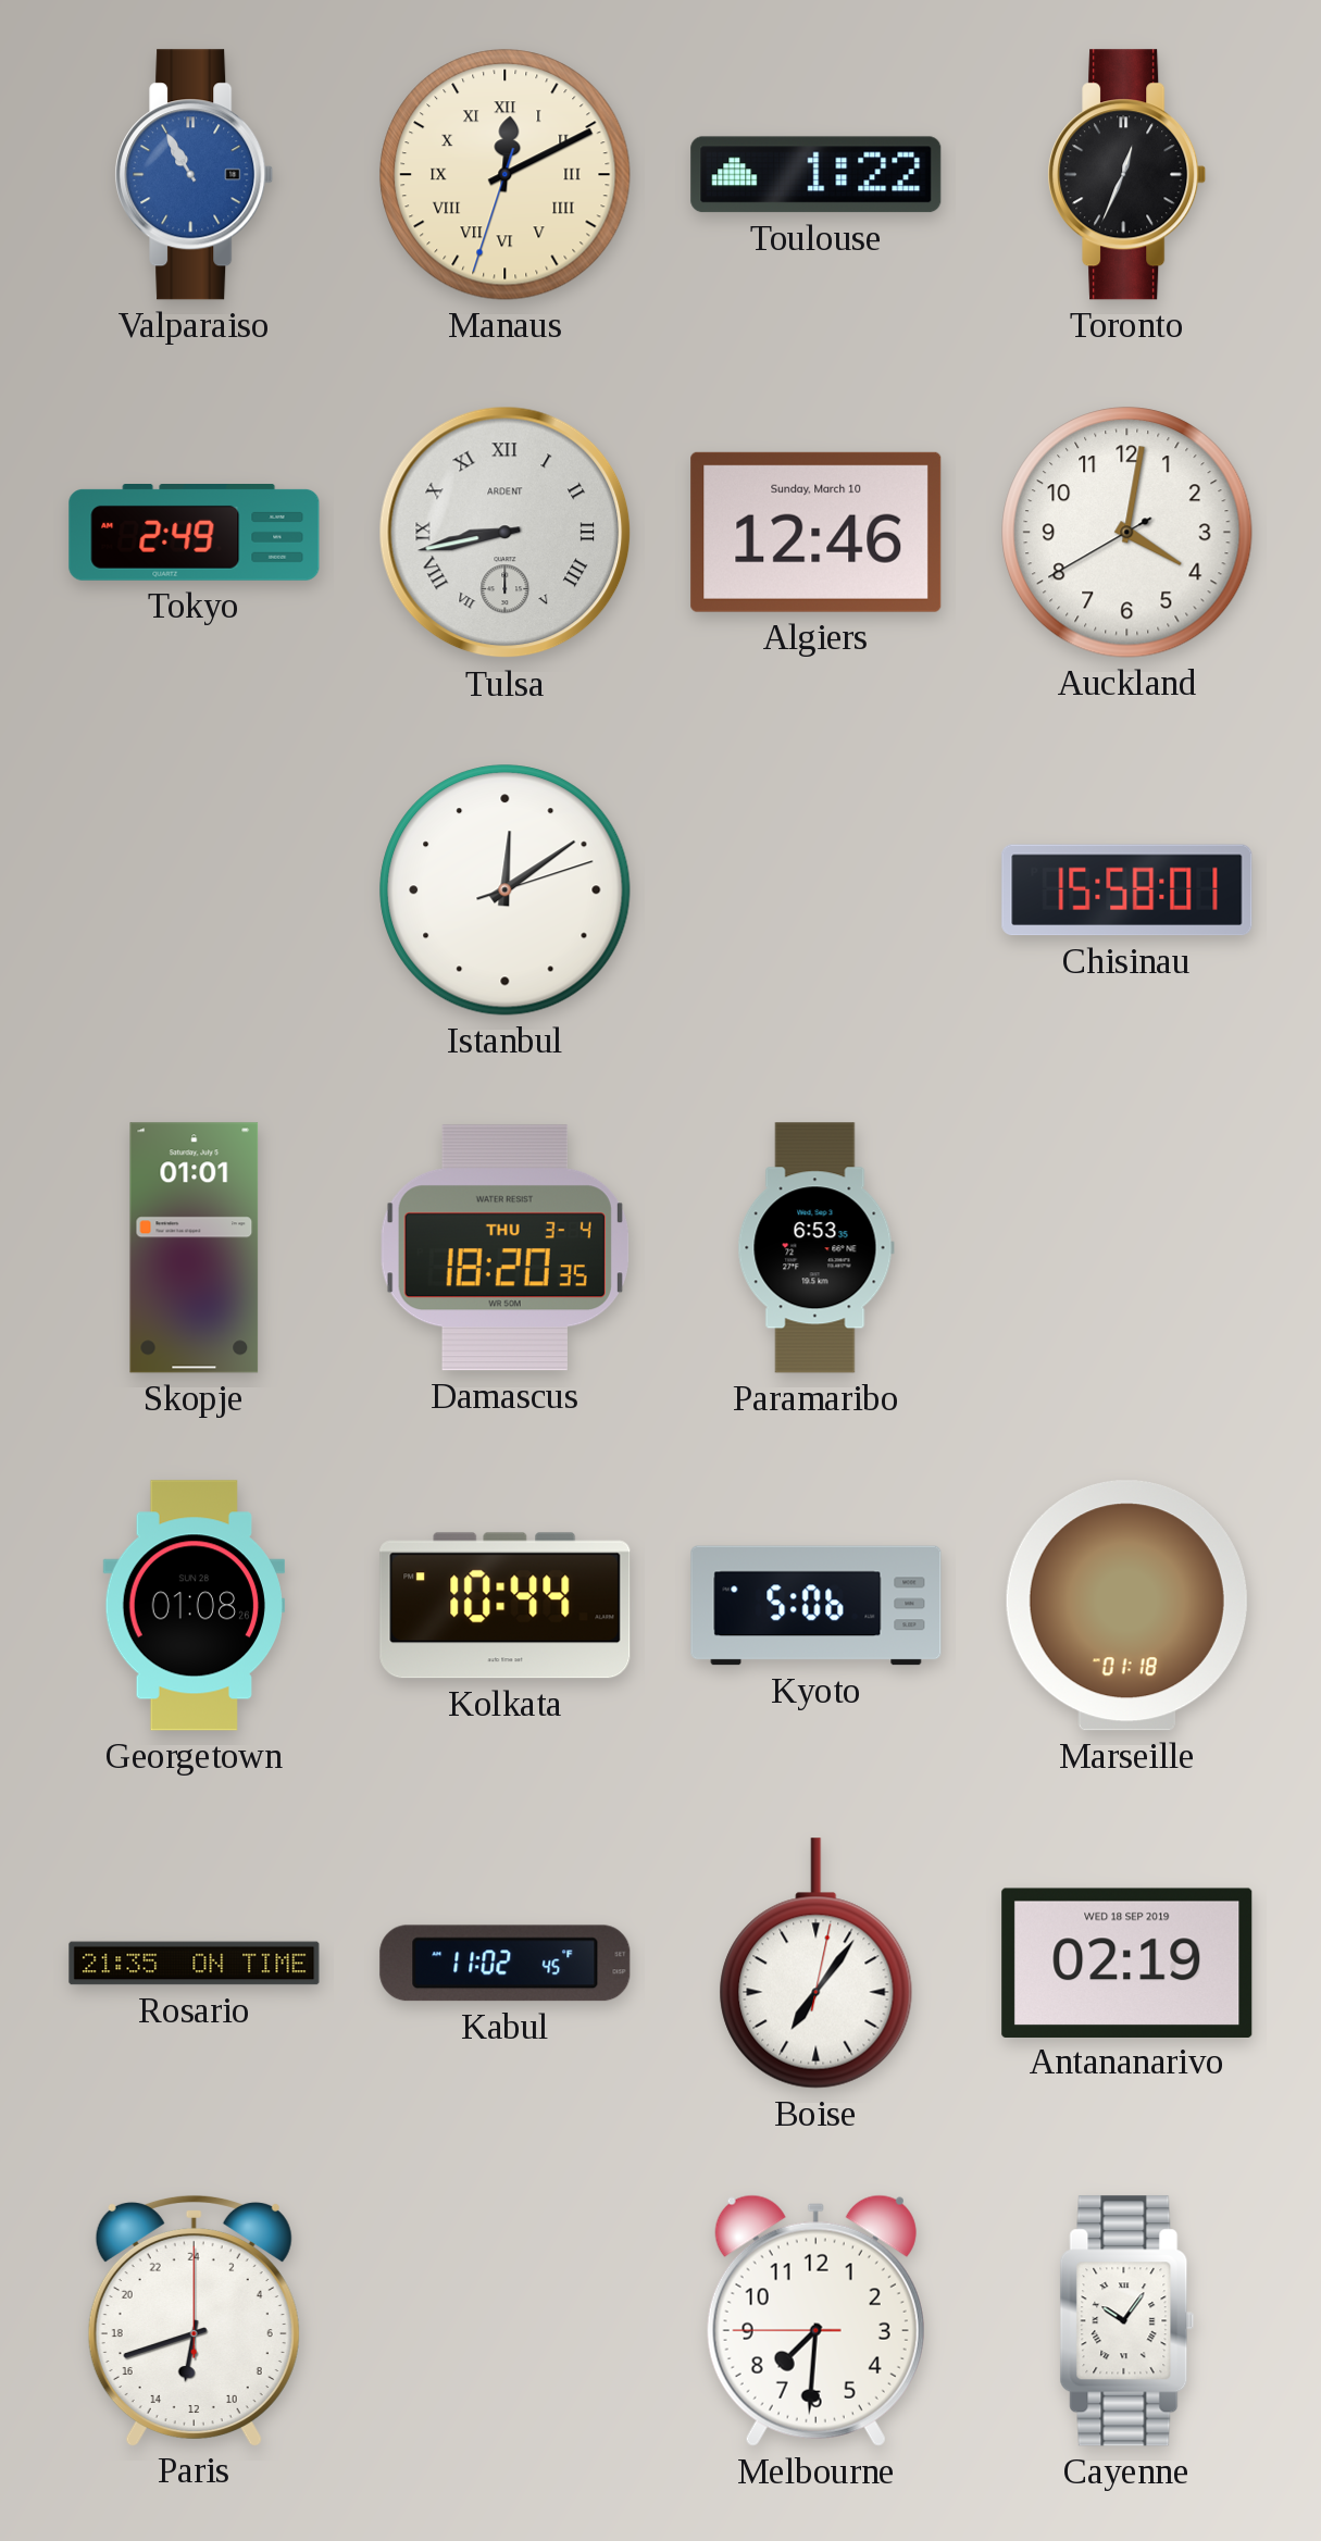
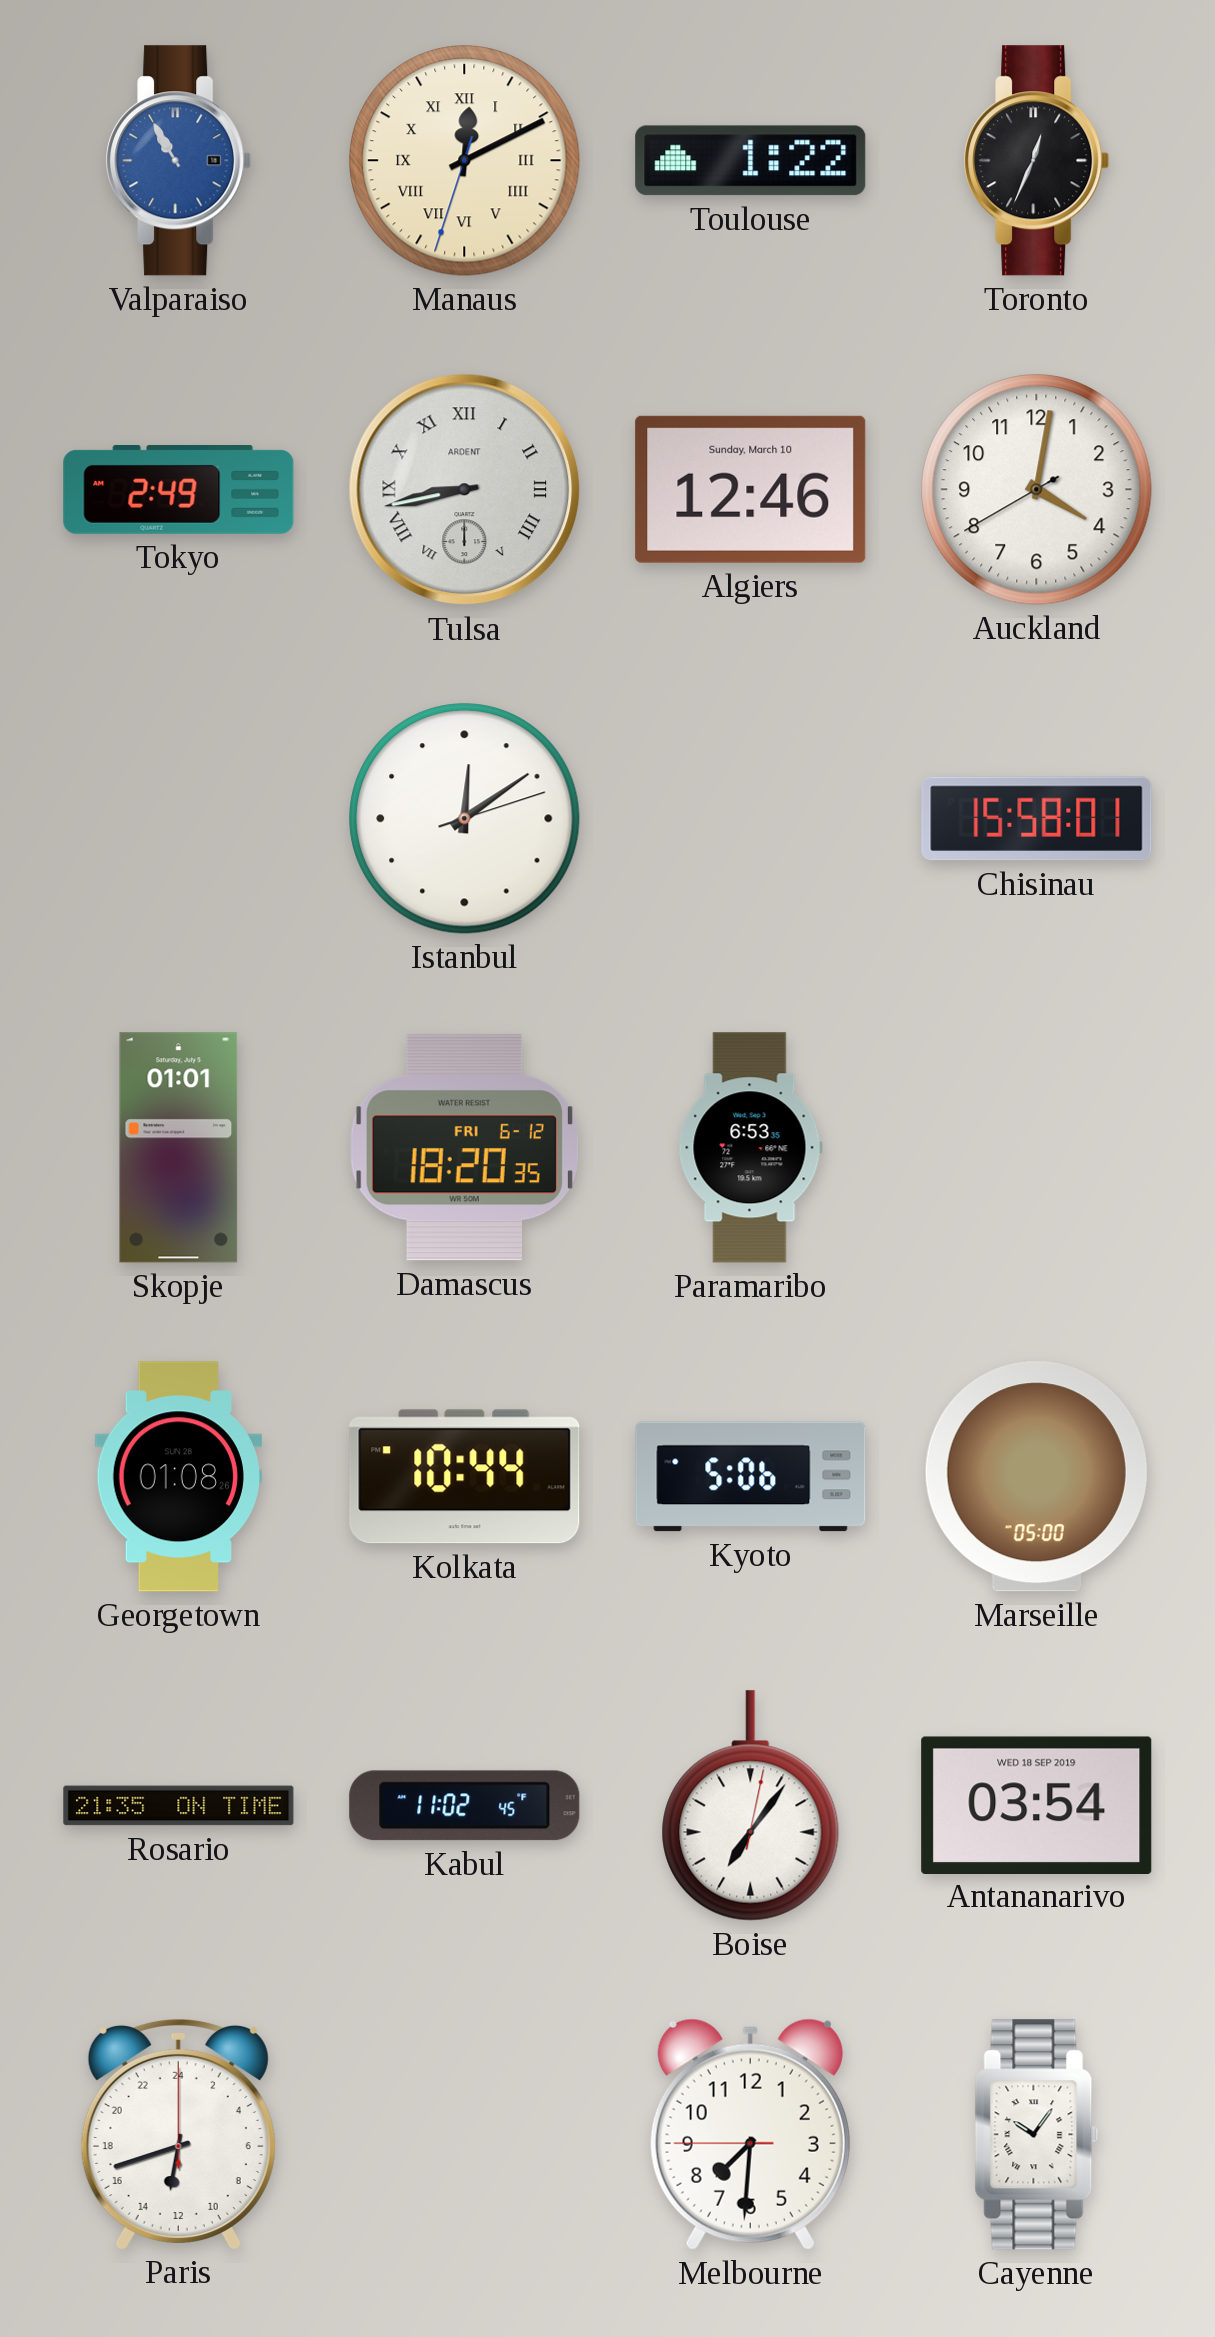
Damascus date: THU 3-4 -> FRI 6-12 (464, 1148)
Marseille: 01:18 -> 05:00 (1036, 1477)
Antananarivo: 02:19 -> 03:54 (1037, 1805)
